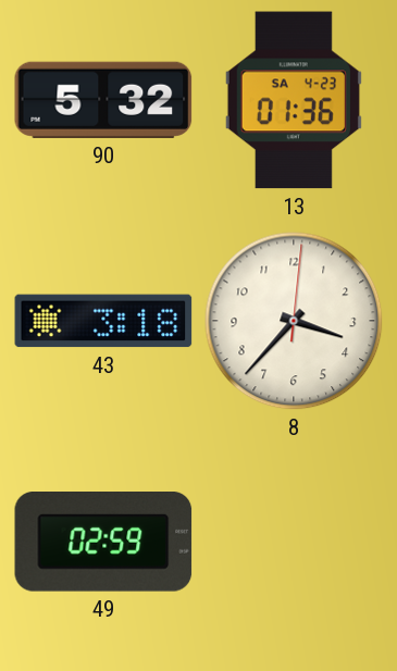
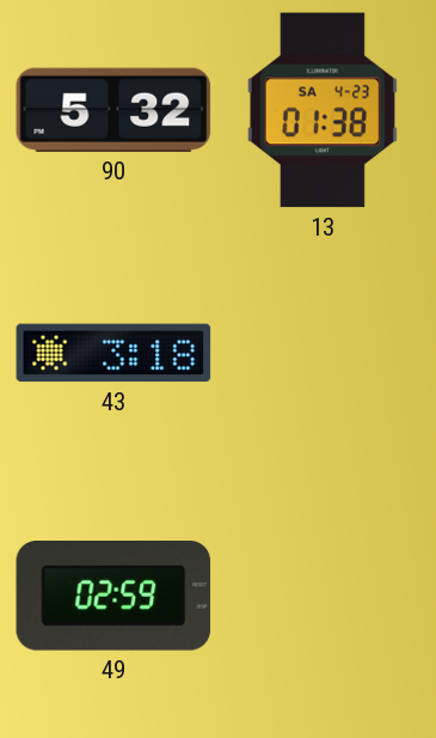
13: 01:36 -> 01:38 (323, 110)
8: 3:37 -> none (294, 321)
